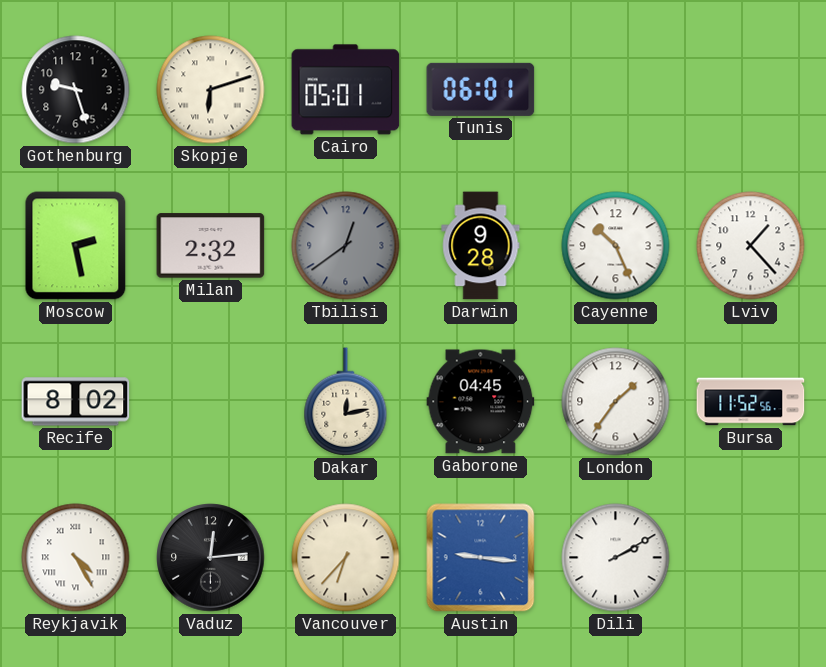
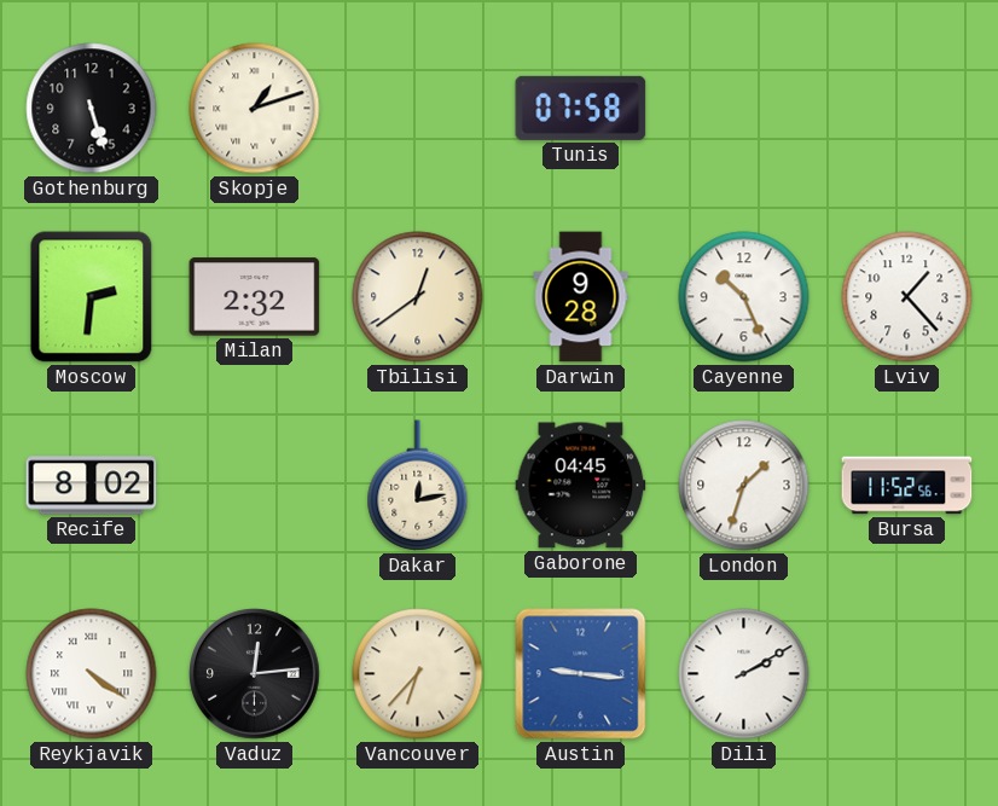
Gothenburg: 9:27 -> 5:27 (92, 109)
Skopje: 6:12 -> 1:12 (255, 109)
Cairo: 05:01 -> none (346, 90)
Tunis: 06:01 -> 07:58 (581, 108)
Moscow: 2:28 -> 2:31 (92, 297)
Tbilisi dial: grey -> cream (418, 297)
London: 1:36 -> 1:33 (744, 486)
Reykjavik: 4:25 -> 4:21 (92, 674)
